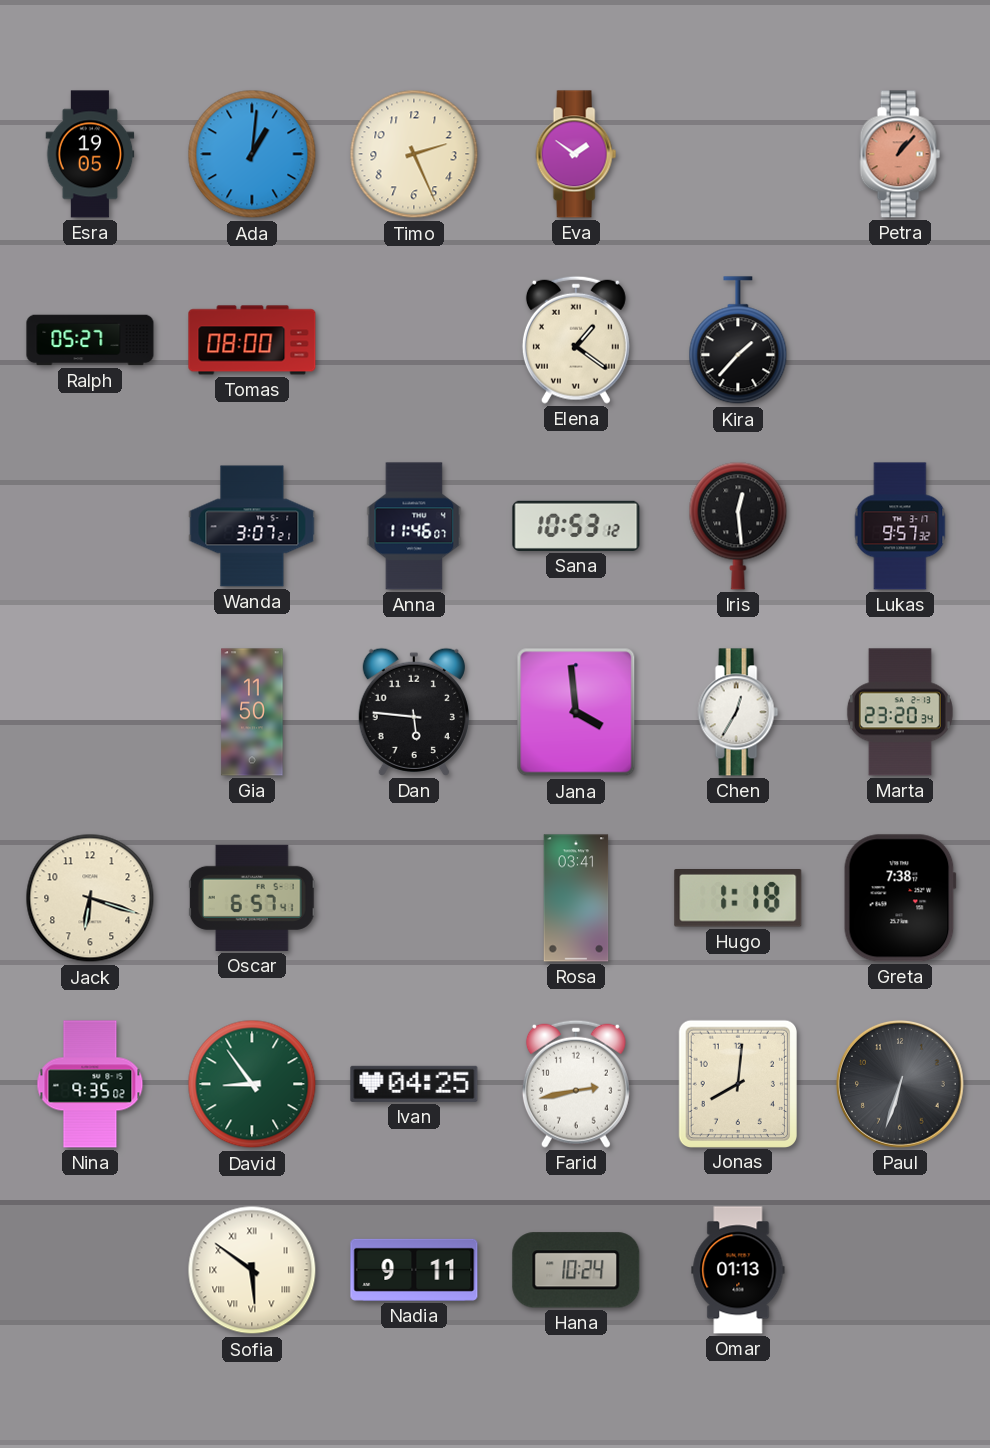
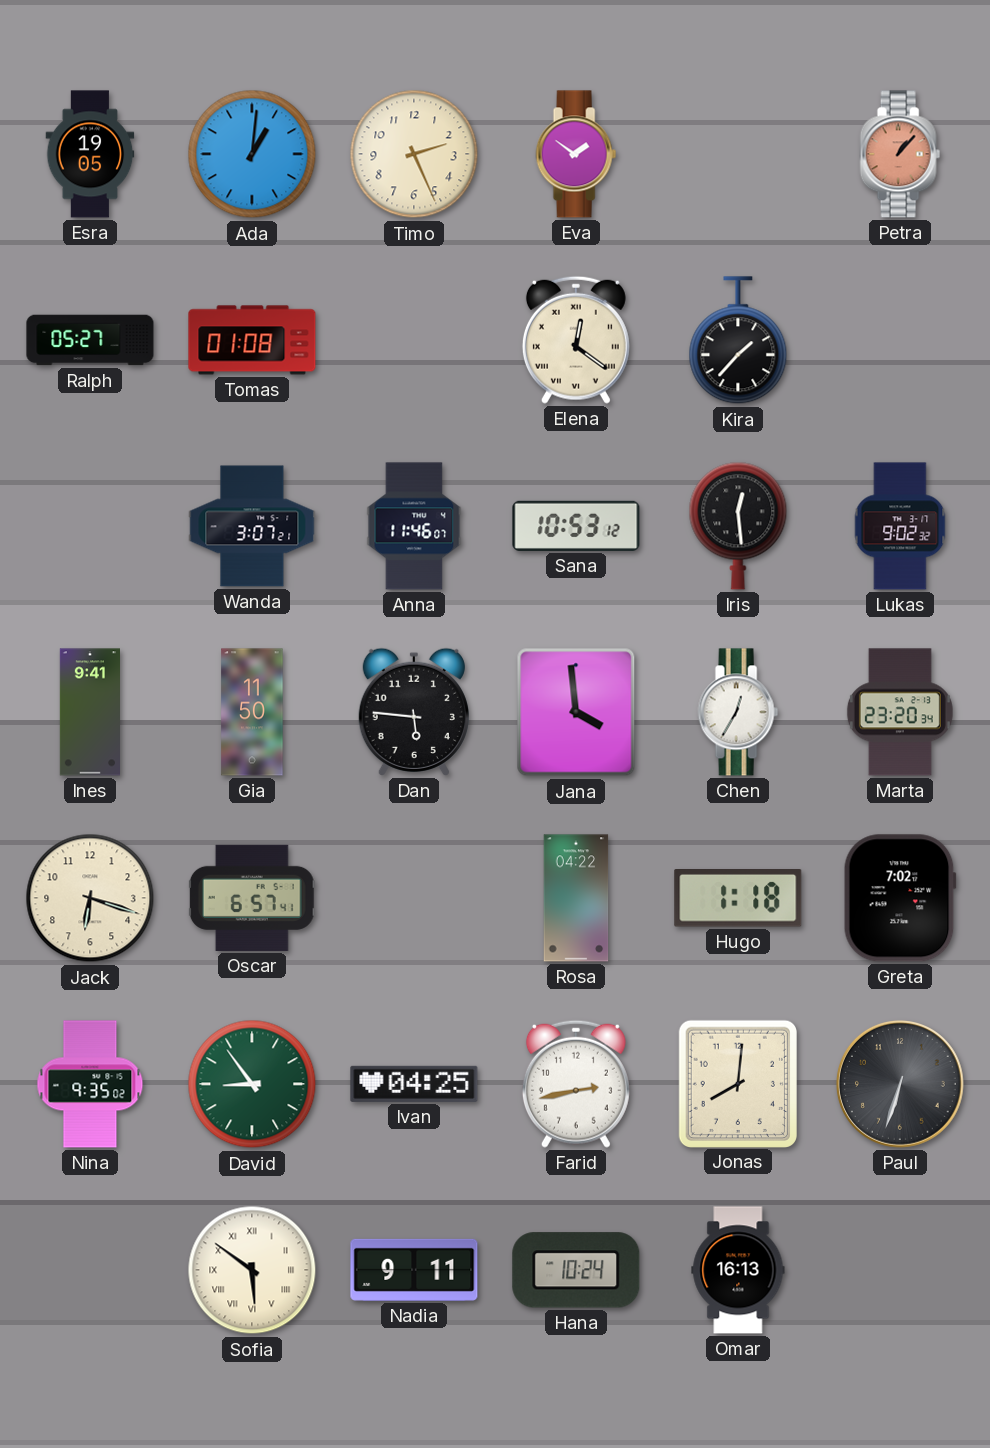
Tomas: 08:00 -> 01:08 (252, 340)
Elena: 1:21 -> 12:21 (576, 340)
Lukas: 9:57 -> 9:02 (900, 526)
Ines: none -> 9:41 (89, 712)
Rosa: 03:41 -> 04:22 (576, 898)
Greta: 7:38 -> 7:02 (900, 898)
Omar: 01:13 -> 16:13 (738, 1270)
